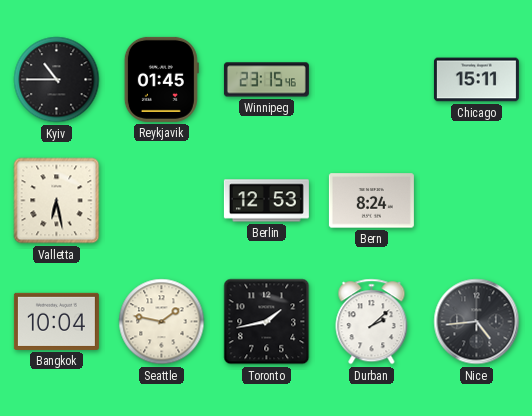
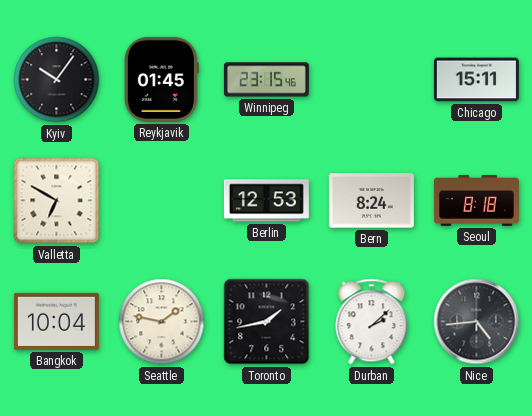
Kyiv: 10:45 -> 10:06 (57, 80)
Valletta: 6:28 -> 6:50 (57, 201)
Seoul: none -> 8:18 (476, 200)
